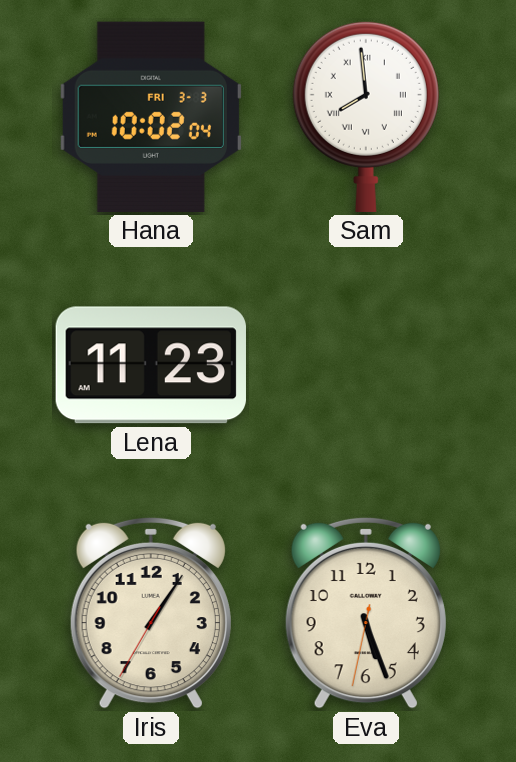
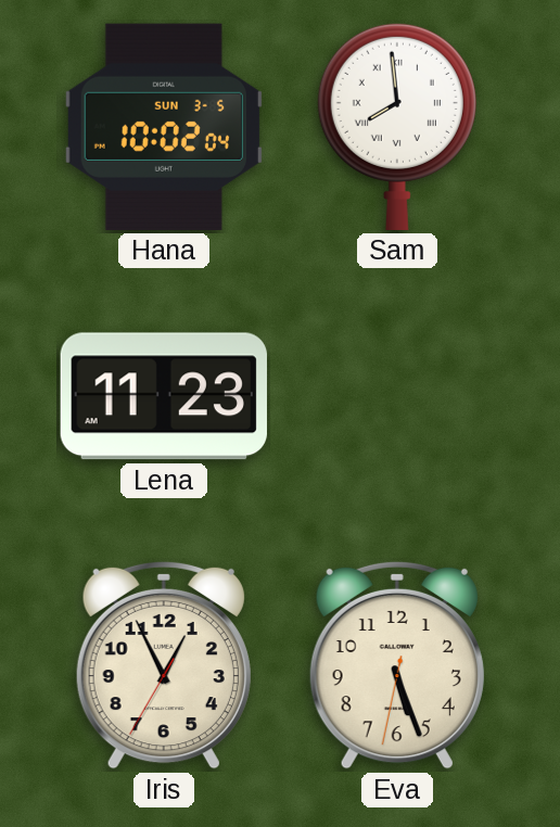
Hana date: FRI 3-3 -> SUN 3-5 (164, 127)
Iris: 1:05 -> 12:55 (164, 665)
